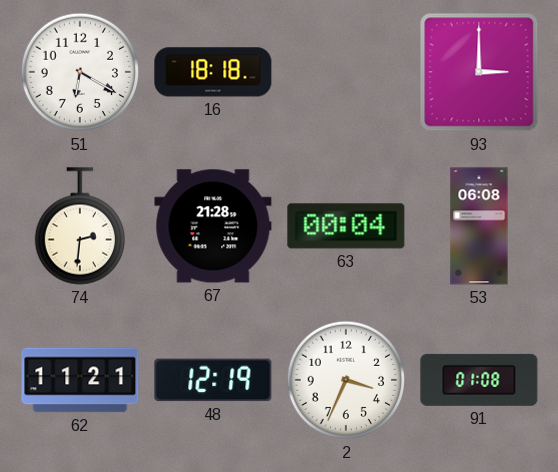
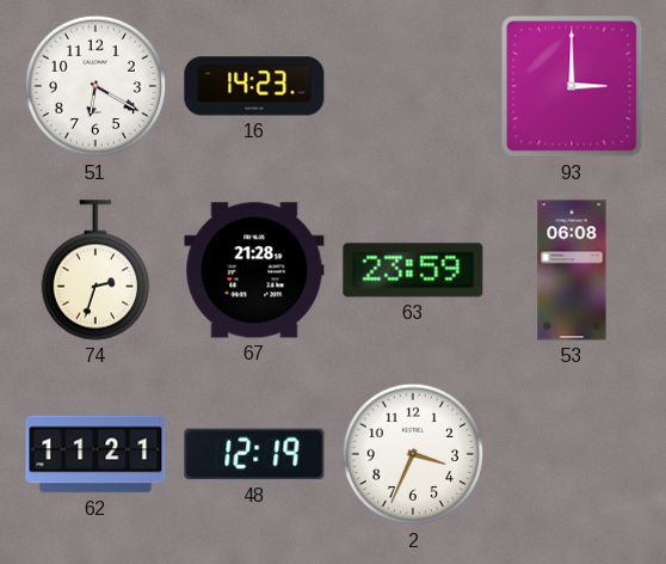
16: 18:18 -> 14:23 (254, 86)
74: 2:31 -> 2:33 (94, 270)
63: 00:04 -> 23:59 (413, 270)
91: 01:08 -> none (479, 380)
